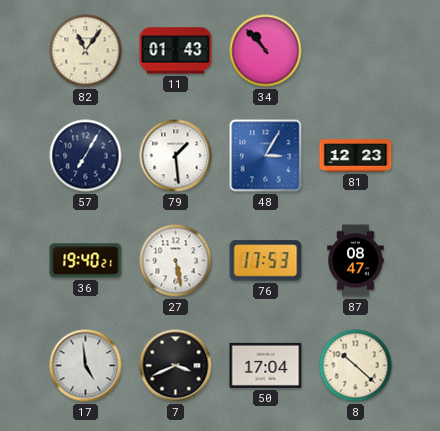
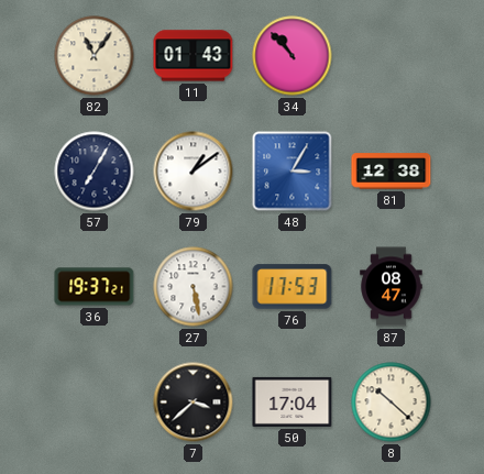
79: 1:29 -> 1:09 (194, 172)
81: 12:23 -> 12:38 (392, 172)
36: 19:40 -> 19:37 (95, 287)
17: 4:59 -> none (86, 366)
7: 3:41 -> 3:38 (194, 403)
